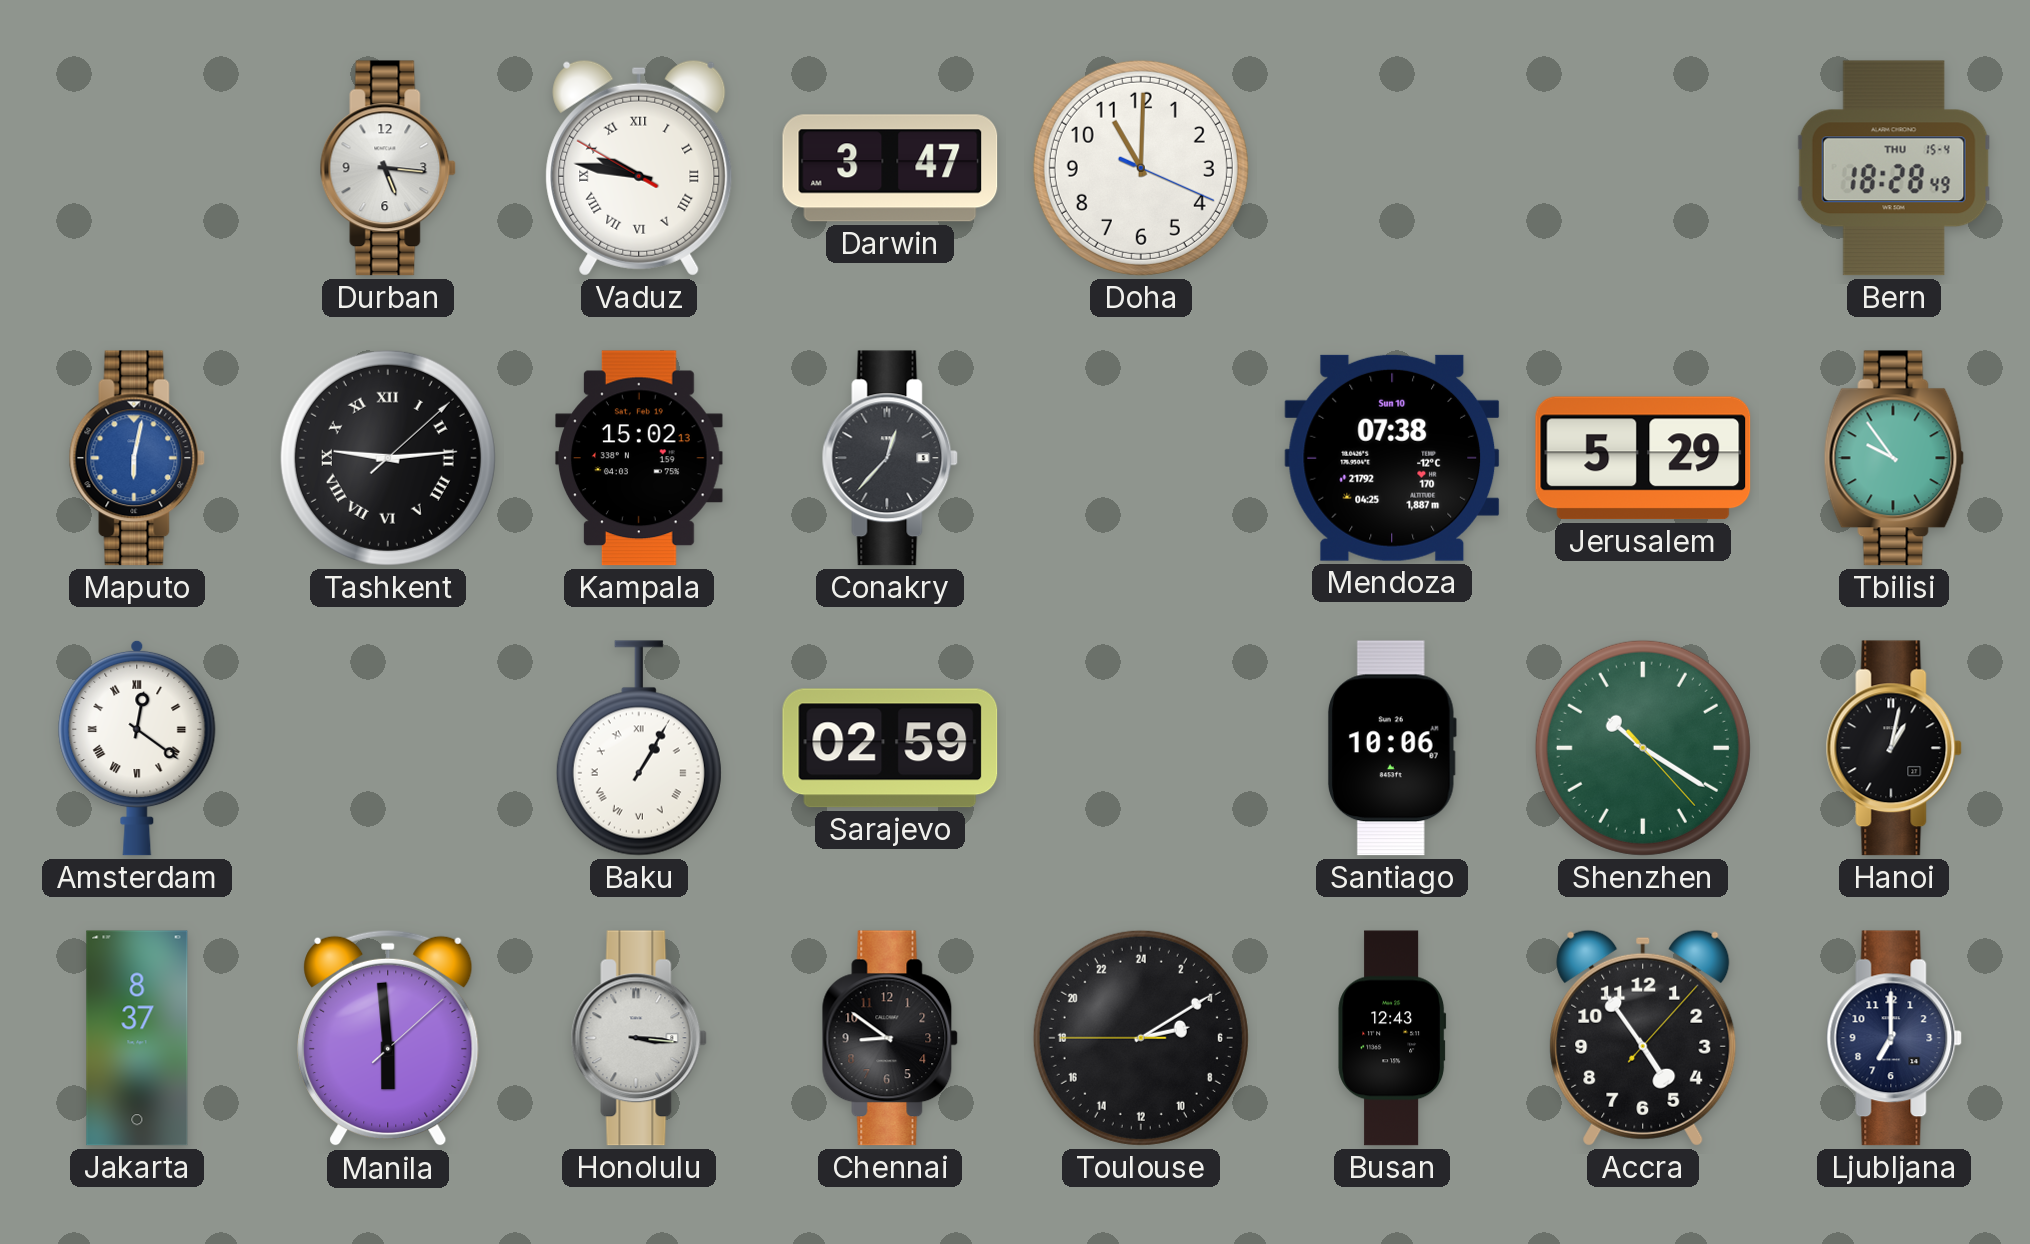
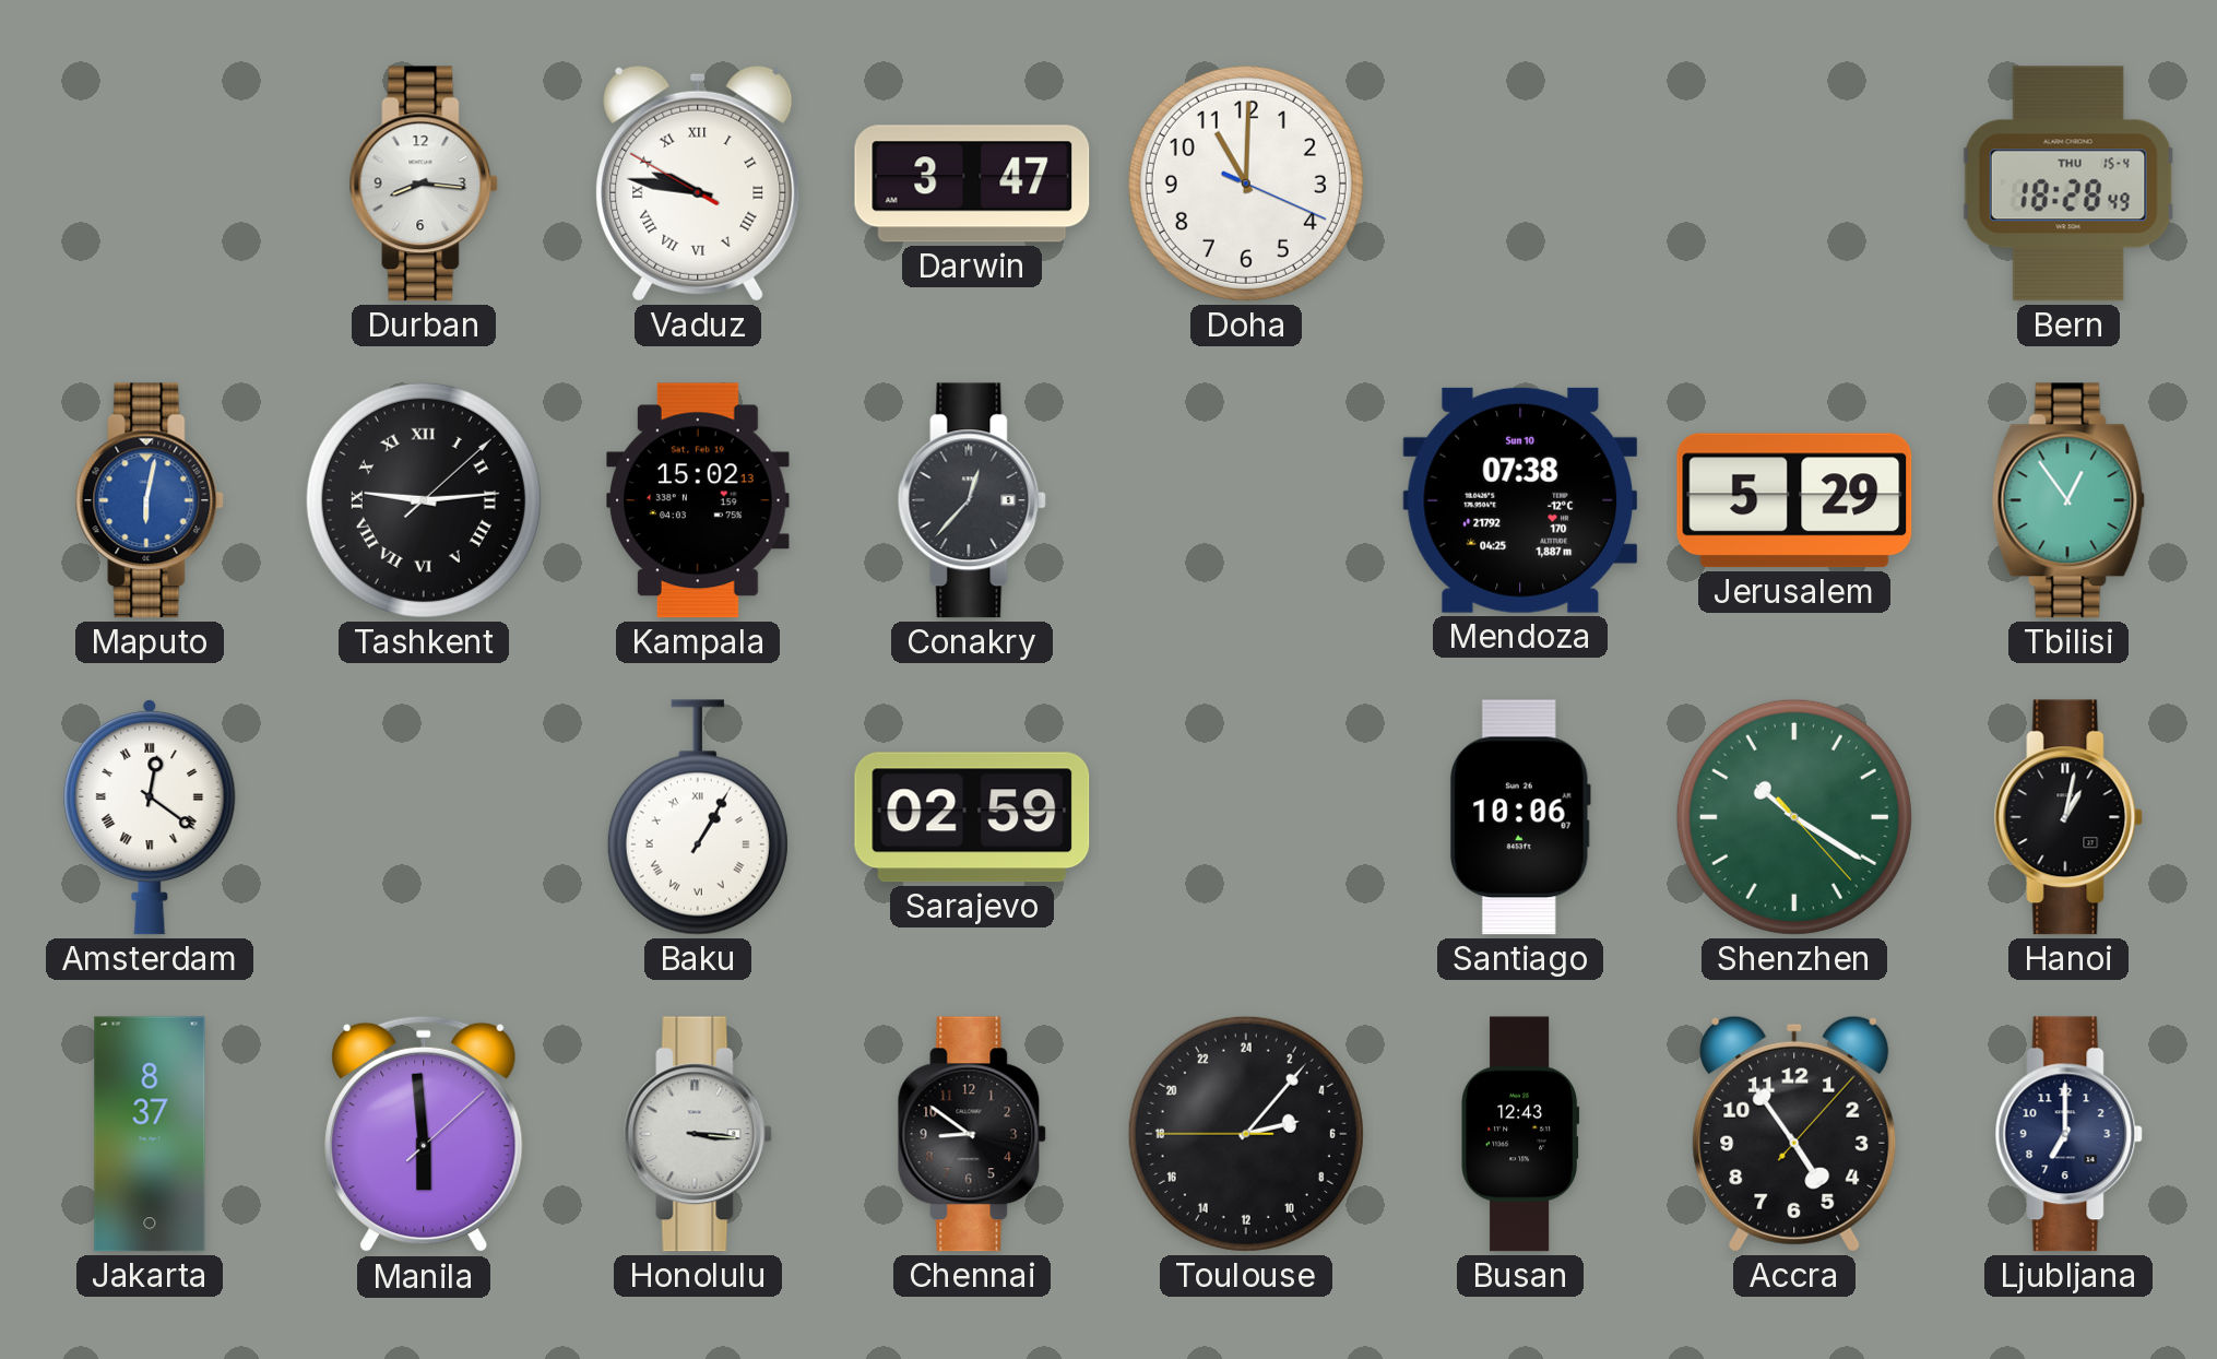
Durban: 5:16 -> 8:16 (424, 184)
Tbilisi: 9:54 -> 12:54 (2068, 500)
Toulouse: 5:09 -> 5:06 (1246, 1134)
